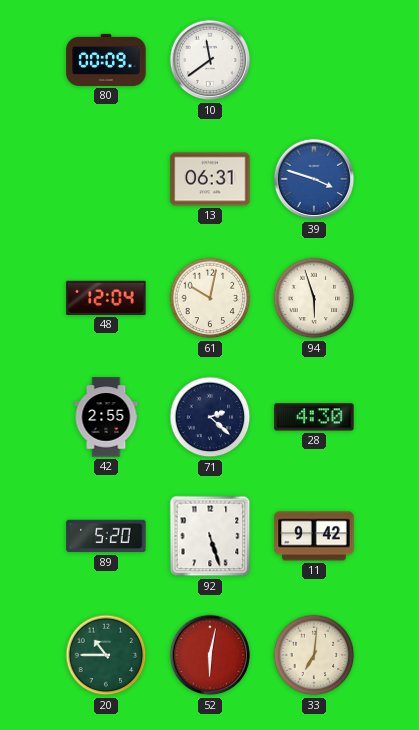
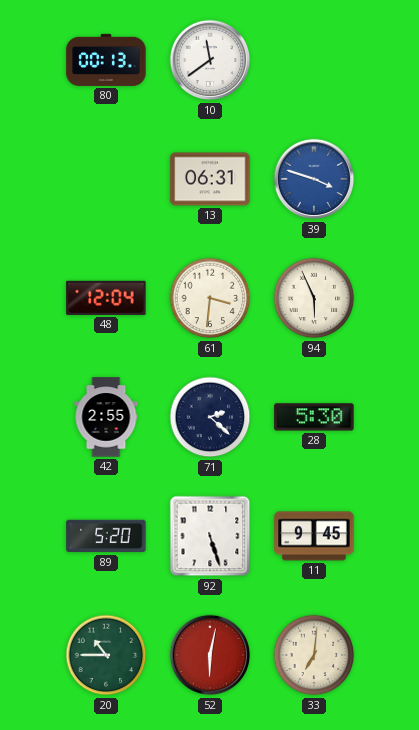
80: 00:09 -> 00:13 (106, 60)
61: 10:02 -> 3:31 (210, 298)
94: 5:57 -> 5:56 (314, 298)
28: 4:30 -> 5:30 (314, 417)
11: 9:42 -> 9:45 (314, 536)
